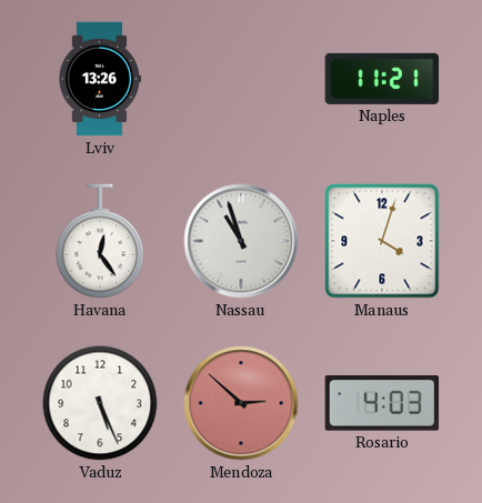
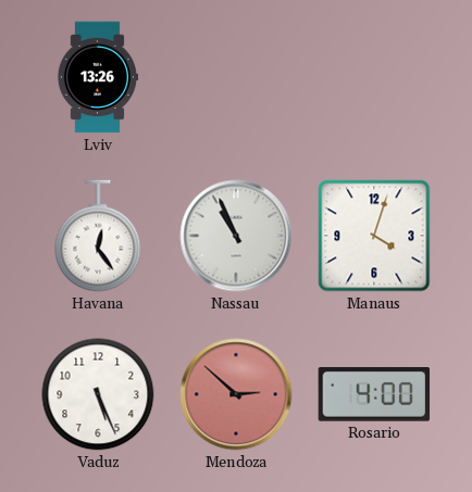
Naples: 11:21 -> none (382, 79)
Nassau: 10:57 -> 10:56 (236, 236)
Rosario: 4:03 -> 4:00 (374, 395)
